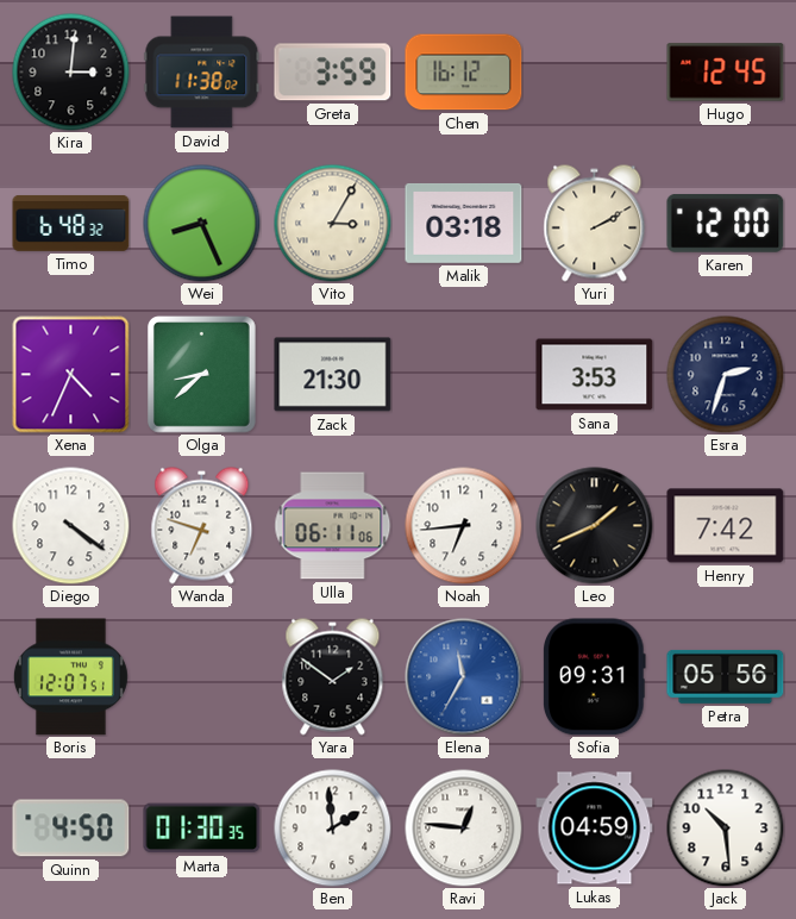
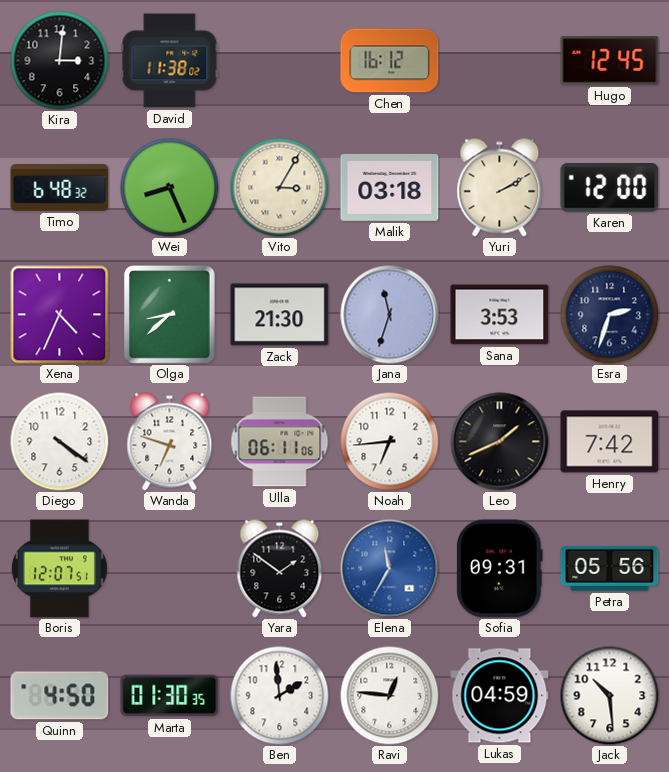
Greta: 3:59 -> none (333, 73)
Jana: none -> 11:33 (390, 315)
